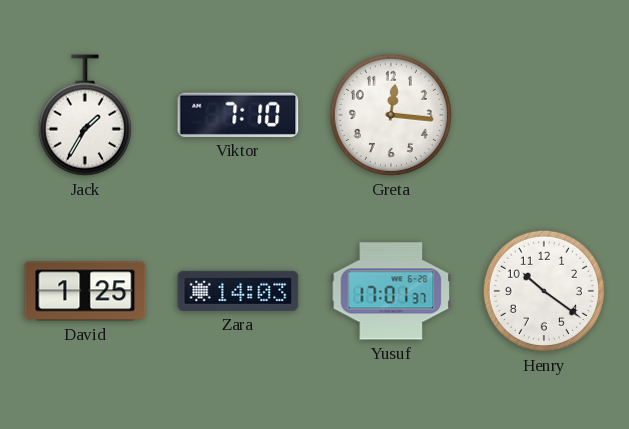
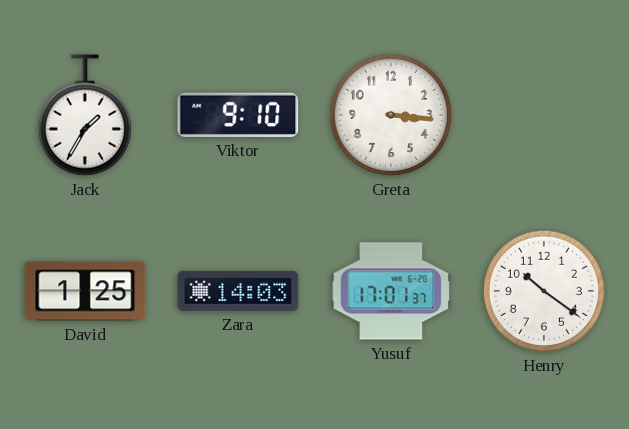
Viktor: 7:10 -> 9:10 (238, 115)
Greta: 12:16 -> 3:16 (391, 115)
